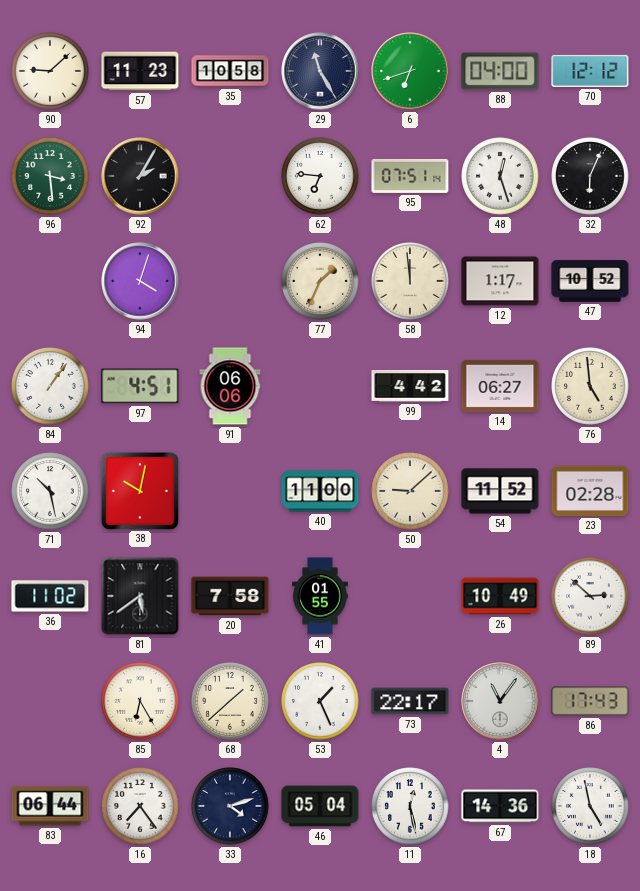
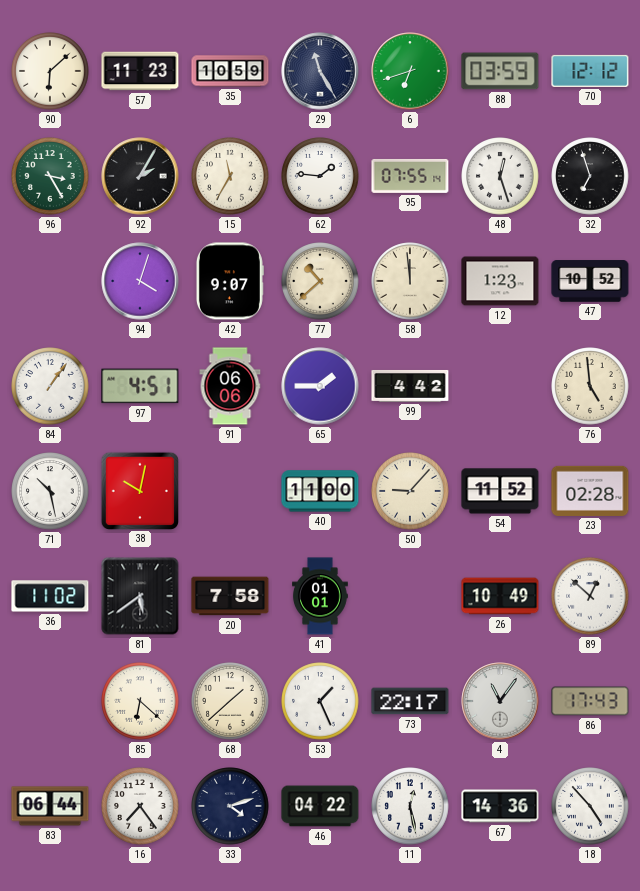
90: 9:08 -> 6:08 (50, 71)
35: 10:58 -> 10:59 (230, 71)
88: 04:00 -> 03:59 (500, 71)
96: 3:29 -> 3:25 (50, 176)
15: none -> 11:35 (230, 176)
62: 6:46 -> 1:46 (320, 176)
95: 07:51 -> 07:55 (410, 176)
32: 6:04 -> 6:57 (590, 176)
42: none -> 9:07 (229, 281)
77: 1:34 -> 10:38 (320, 281)
12: 1:17 -> 1:23 (500, 281)
65: none -> 1:45 (320, 386)
14: 06:27 -> none (500, 386)
50: 9:08 -> 9:07 (410, 491)
41: 01:55 -> 01:01 (321, 596)
89: 2:52 -> 12:52 (590, 596)
85: 6:25 -> 6:22 (140, 701)
46: 05:04 -> 04:22 (320, 806)
18: 4:58 -> 4:53 (590, 806)
